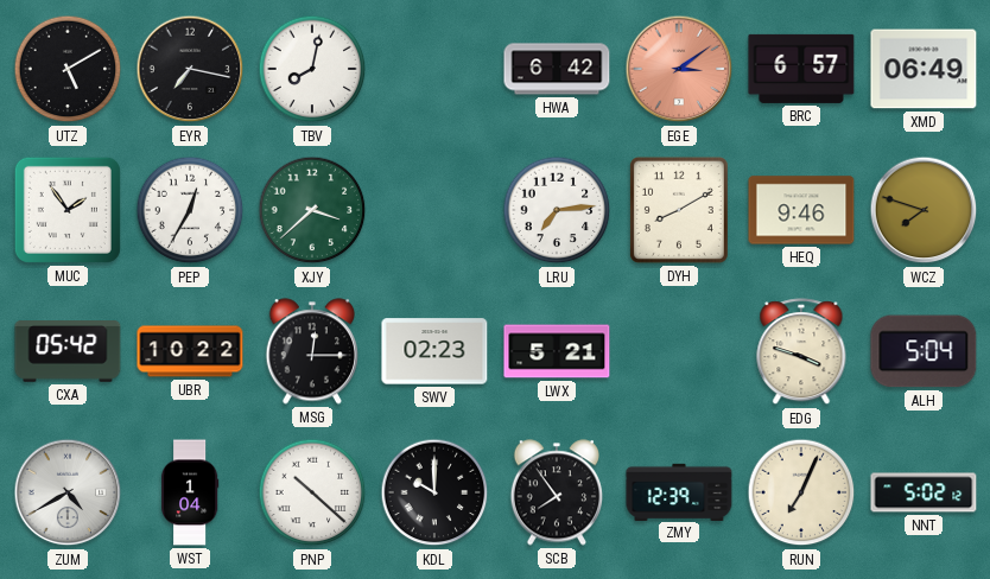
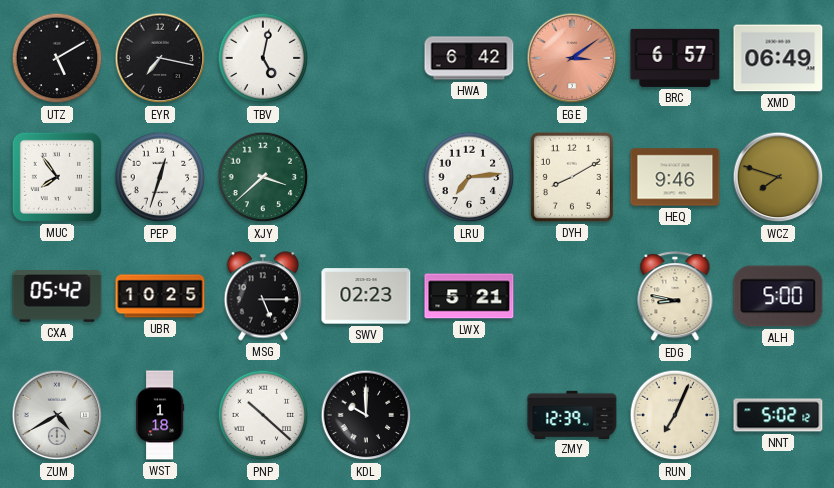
TBV: 8:02 -> 5:02 (263, 58)
MUC: 1:54 -> 7:54 (57, 177)
PEP: 12:35 -> 12:33 (160, 177)
UBR: 10:22 -> 10:25 (160, 296)
MSG: 12:15 -> 5:15 (262, 296)
EDG: 3:48 -> 8:47 (675, 297)
ALH: 5:04 -> 5:00 (778, 296)
WST: 1:04 -> 1:18 (160, 415)
SCB: 7:54 -> none (556, 492)
